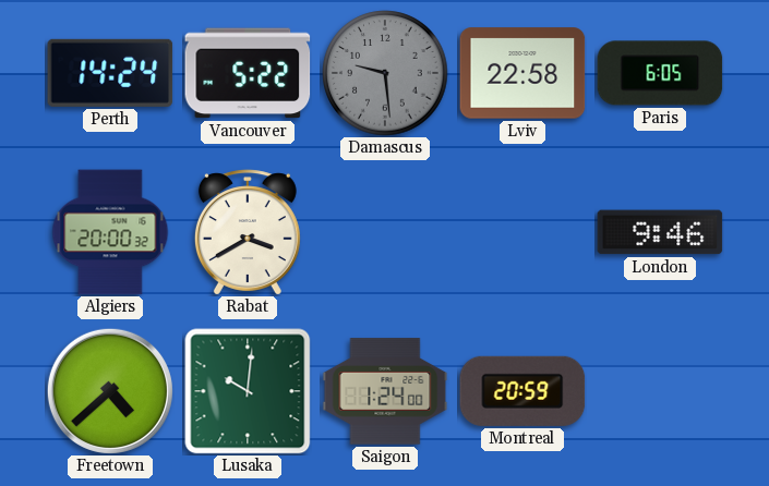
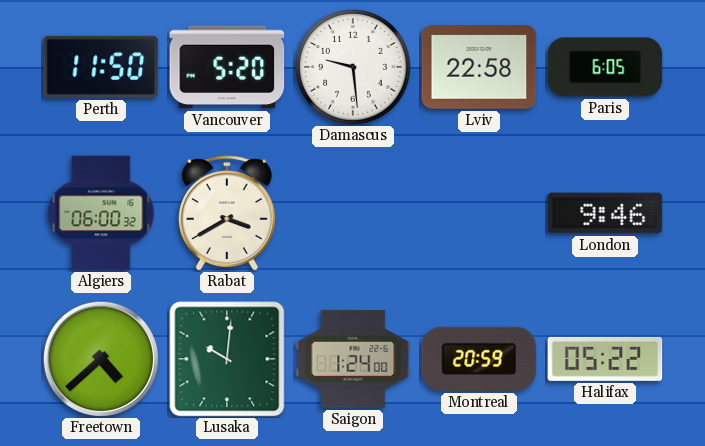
Perth: 14:24 -> 11:50 (101, 67)
Vancouver: 5:22 -> 5:20 (227, 67)
Damascus dial: grey -> white (353, 67)
Algiers: 20:00 -> 06:00 (101, 213)
Halifax: none -> 05:22 (605, 359)
